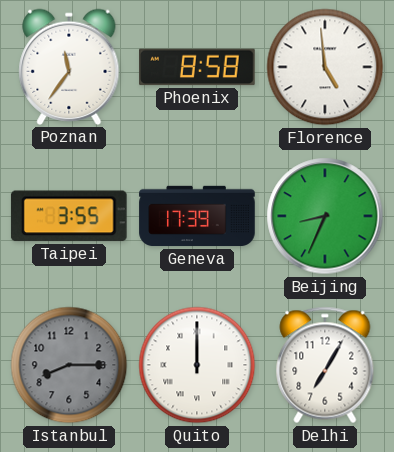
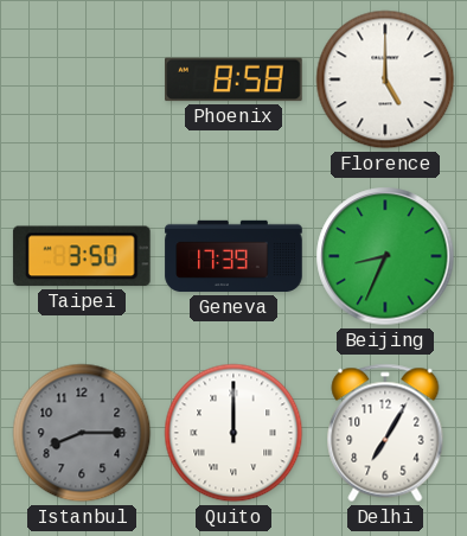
Poznan: 11:36 -> none (69, 67)
Florence: 4:59 -> 5:00 (385, 79)
Taipei: 3:55 -> 3:50 (82, 256)
